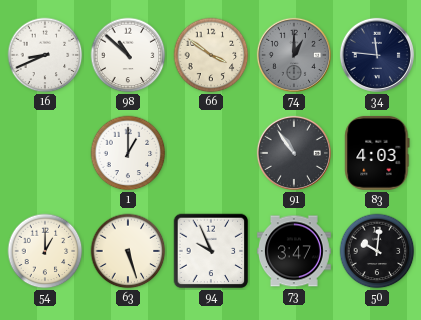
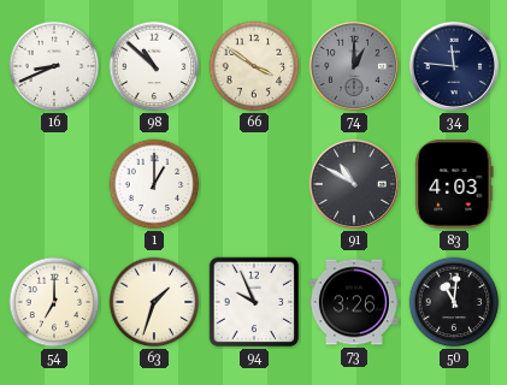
91: 10:54 -> 10:50 (354, 184)
54: 1:00 -> 7:00 (54, 302)
63: 5:27 -> 1:33 (154, 302)
73: 3:47 -> 3:26 (354, 302)
50: 10:01 -> 11:01 (454, 302)
